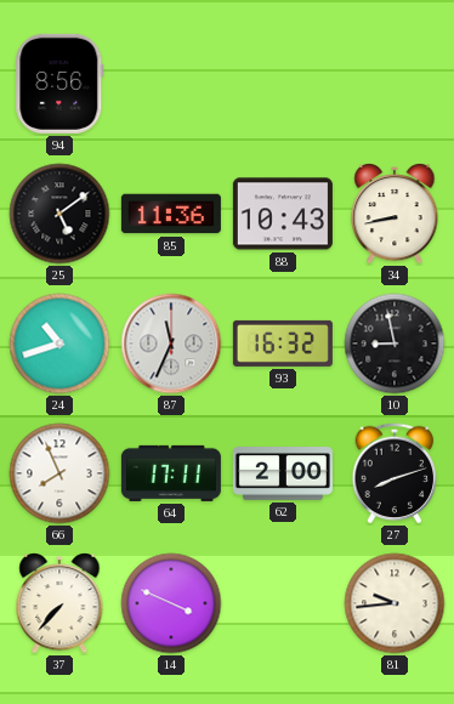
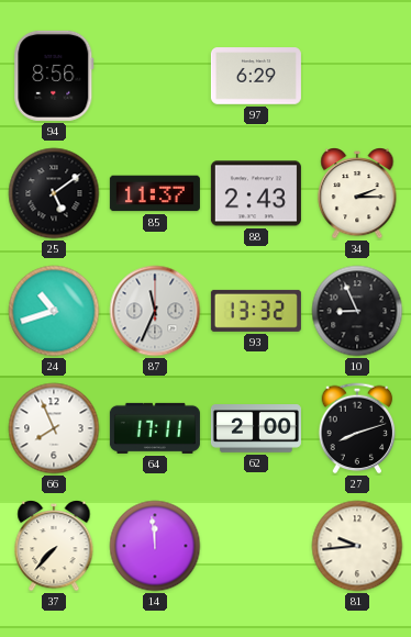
97: none -> 6:29 (256, 76)
85: 11:36 -> 11:37 (155, 193)
88: 10:43 -> 2:43 (256, 193)
34: 8:43 -> 2:15 (357, 194)
93: 16:32 -> 13:32 (256, 311)
10: 8:58 -> 8:56 (357, 311)
14: 3:49 -> 11:59 (155, 546)
